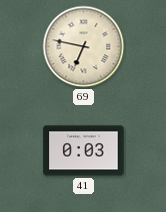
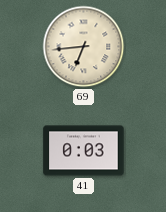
69: 6:47 -> 6:44 (84, 47)
